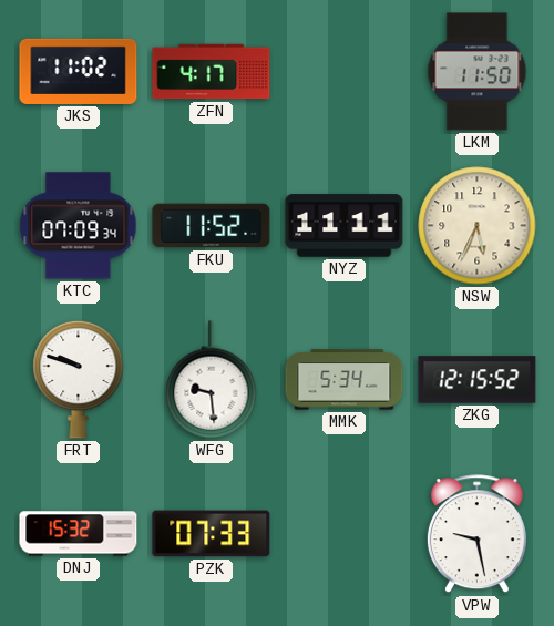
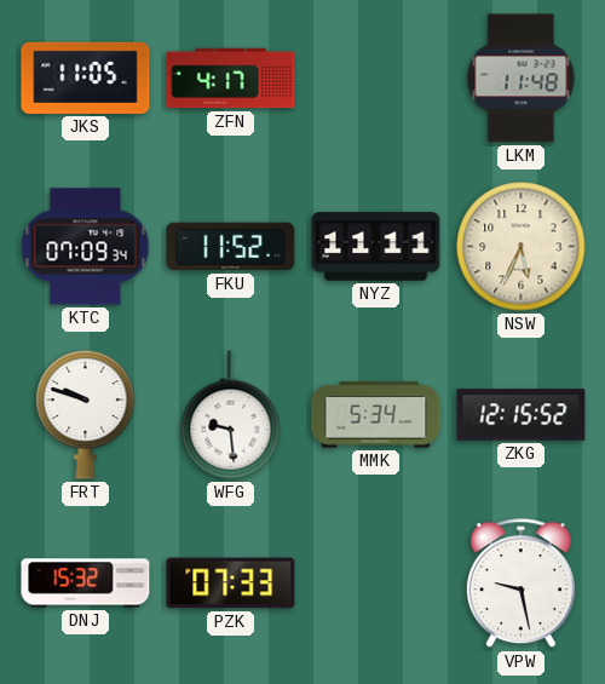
JKS: 11:02 -> 11:05 (86, 77)
LKM: 11:50 -> 11:48 (522, 79)
